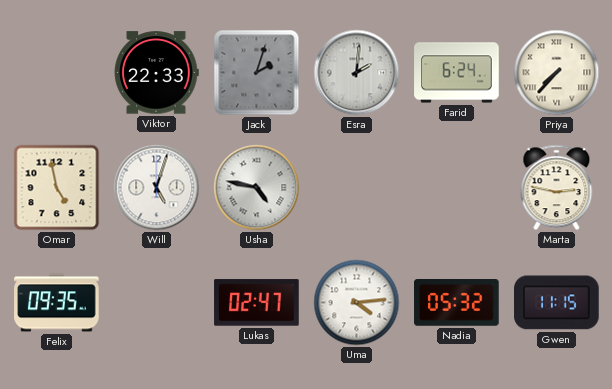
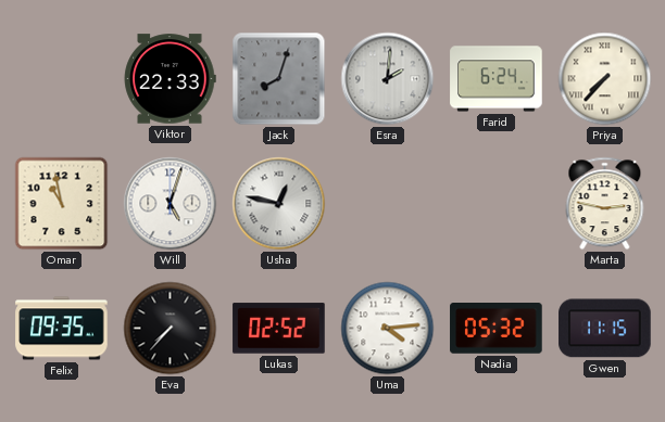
Jack: 2:03 -> 8:03 (279, 79)
Omar: 4:58 -> 10:58 (62, 204)
Usha: 4:47 -> 12:47 (279, 204)
Eva: none -> 7:37 (171, 329)
Lukas: 02:47 -> 02:52 (279, 329)
